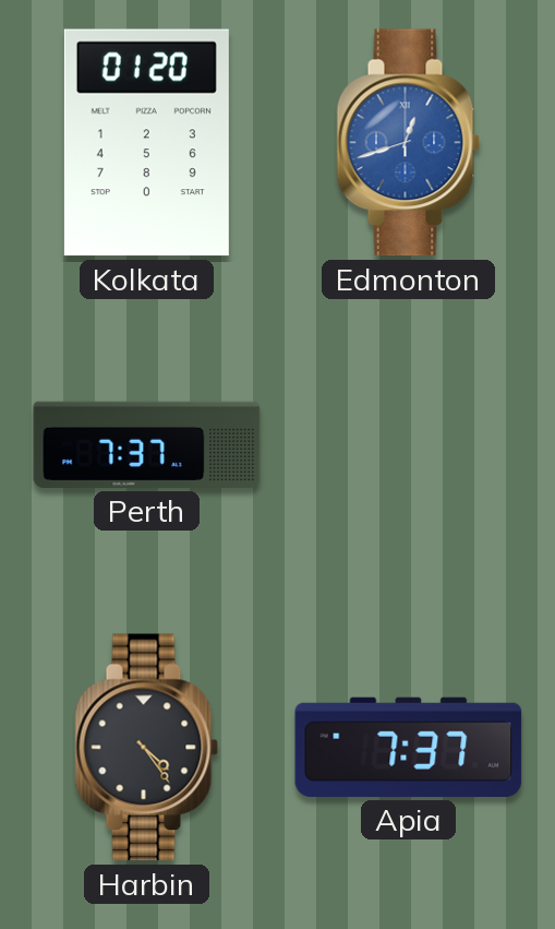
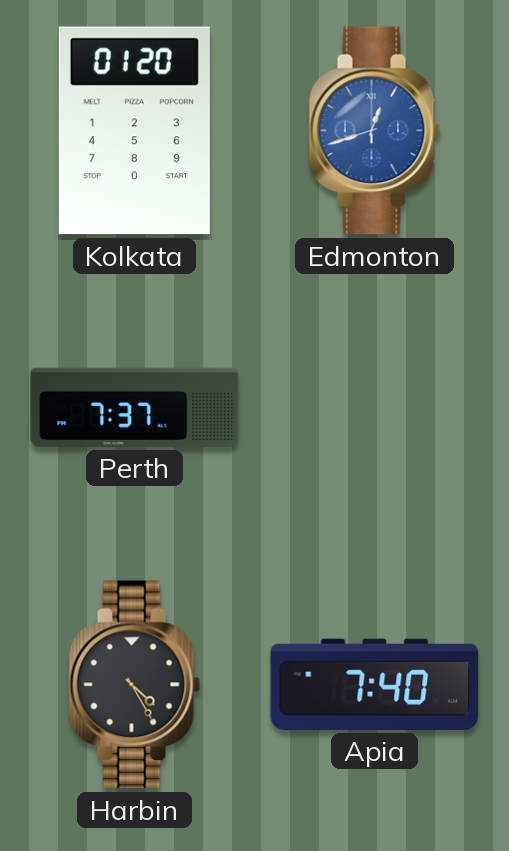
Harbin: 4:24 -> 4:25 (135, 685)
Apia: 7:37 -> 7:40 (375, 684)
